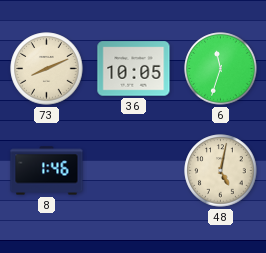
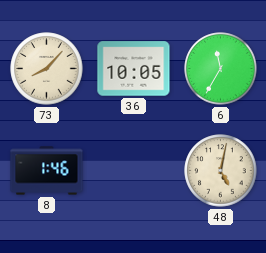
73: 8:11 -> 8:07 (47, 69)
6: 11:33 -> 11:35 (221, 69)
